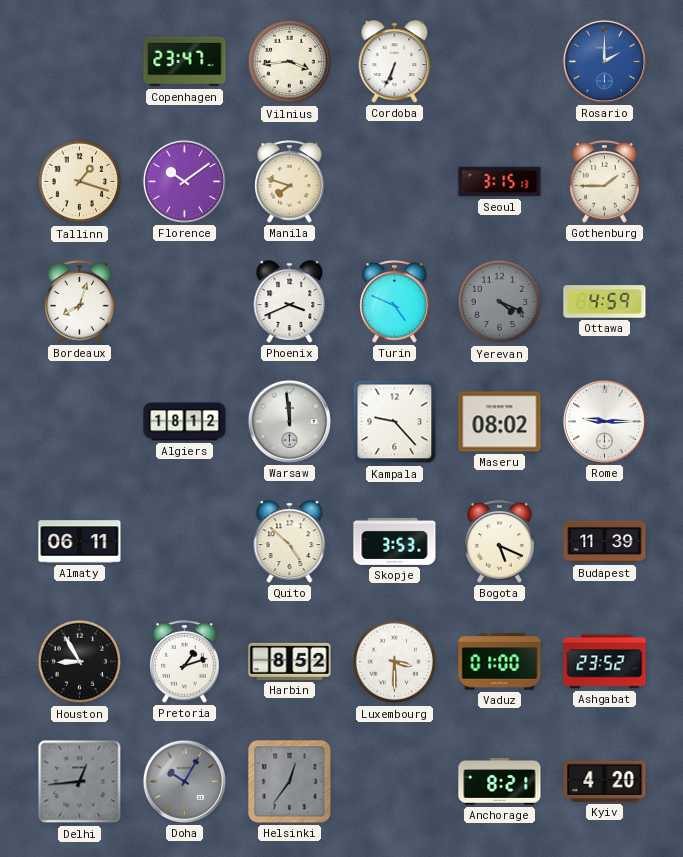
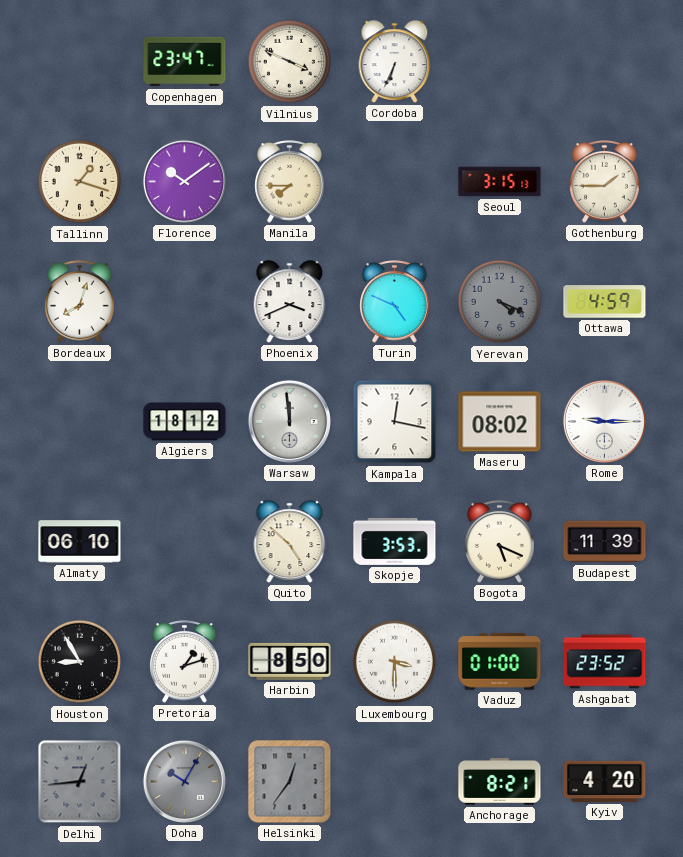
Vilnius: 3:44 -> 3:49 (290, 62)
Rosario: 2:00 -> none (604, 61)
Manila: 7:48 -> 7:45 (290, 182)
Kampala: 9:23 -> 12:17 (395, 422)
Almaty: 06:11 -> 06:10 (80, 542)
Harbin: 8:52 -> 8:50 (290, 661)
